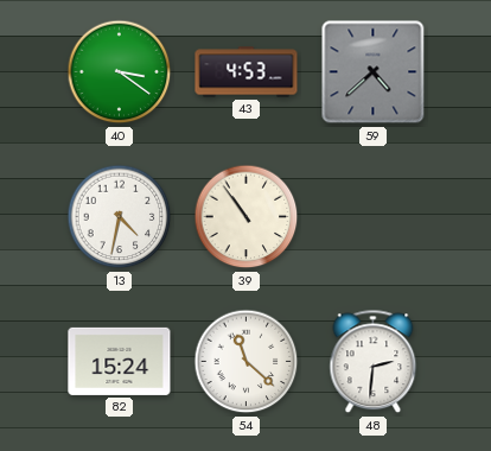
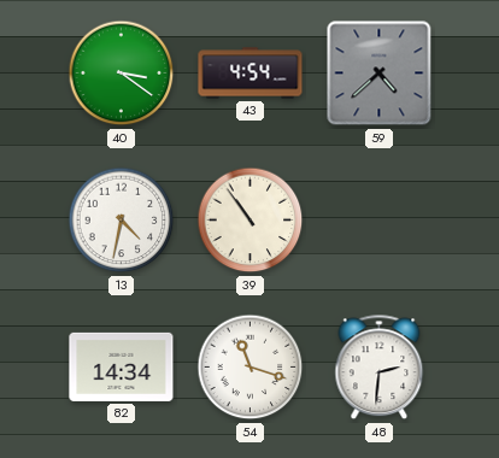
43: 4:53 -> 4:54 (251, 74)
82: 15:24 -> 14:34 (122, 366)
54: 11:22 -> 11:18 (251, 368)
